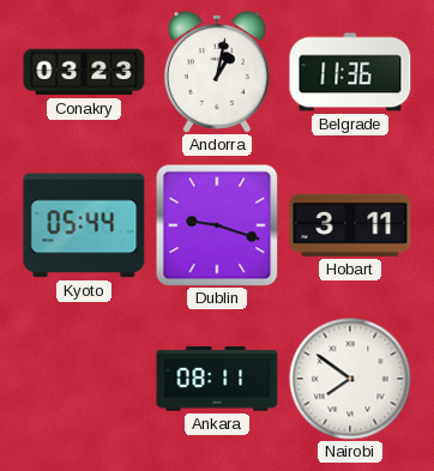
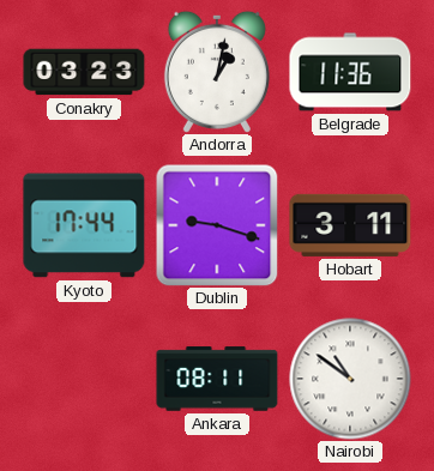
Kyoto: 05:44 -> 17:44 (84, 225)
Nairobi: 7:51 -> 10:51 (350, 379)
